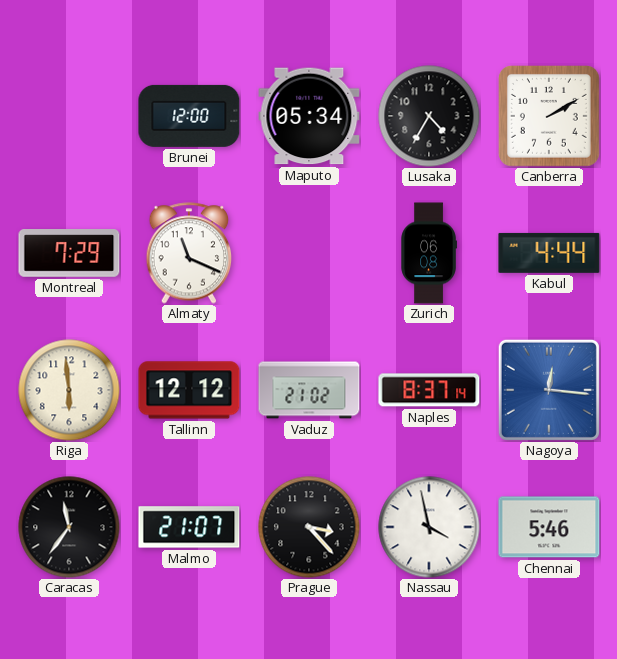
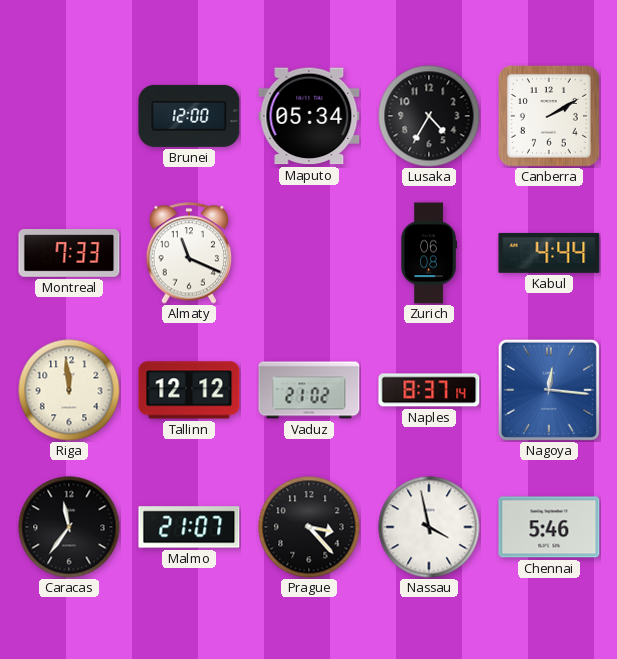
Montreal: 7:29 -> 7:33 (69, 253)
Riga: 5:59 -> 11:59 (69, 390)
